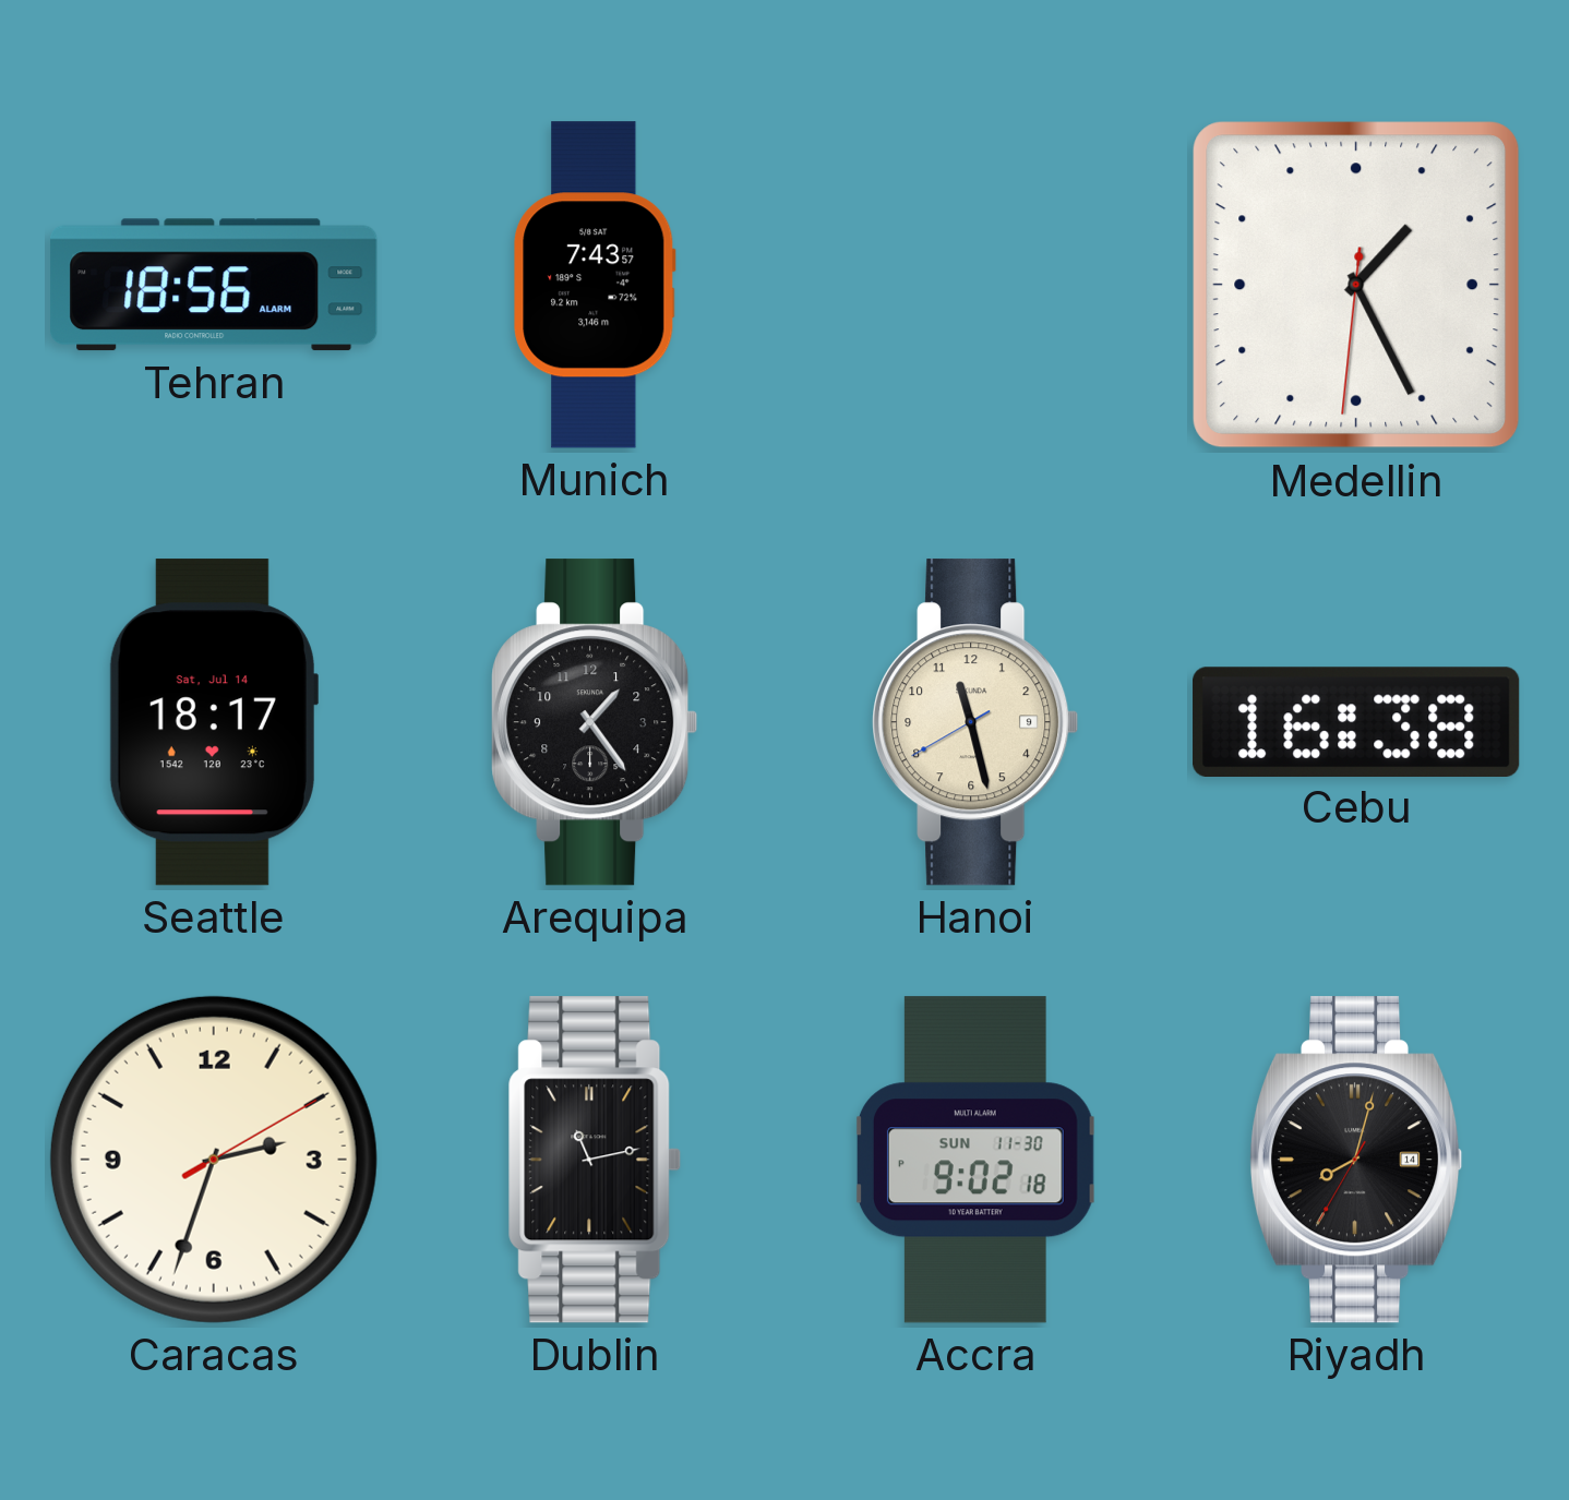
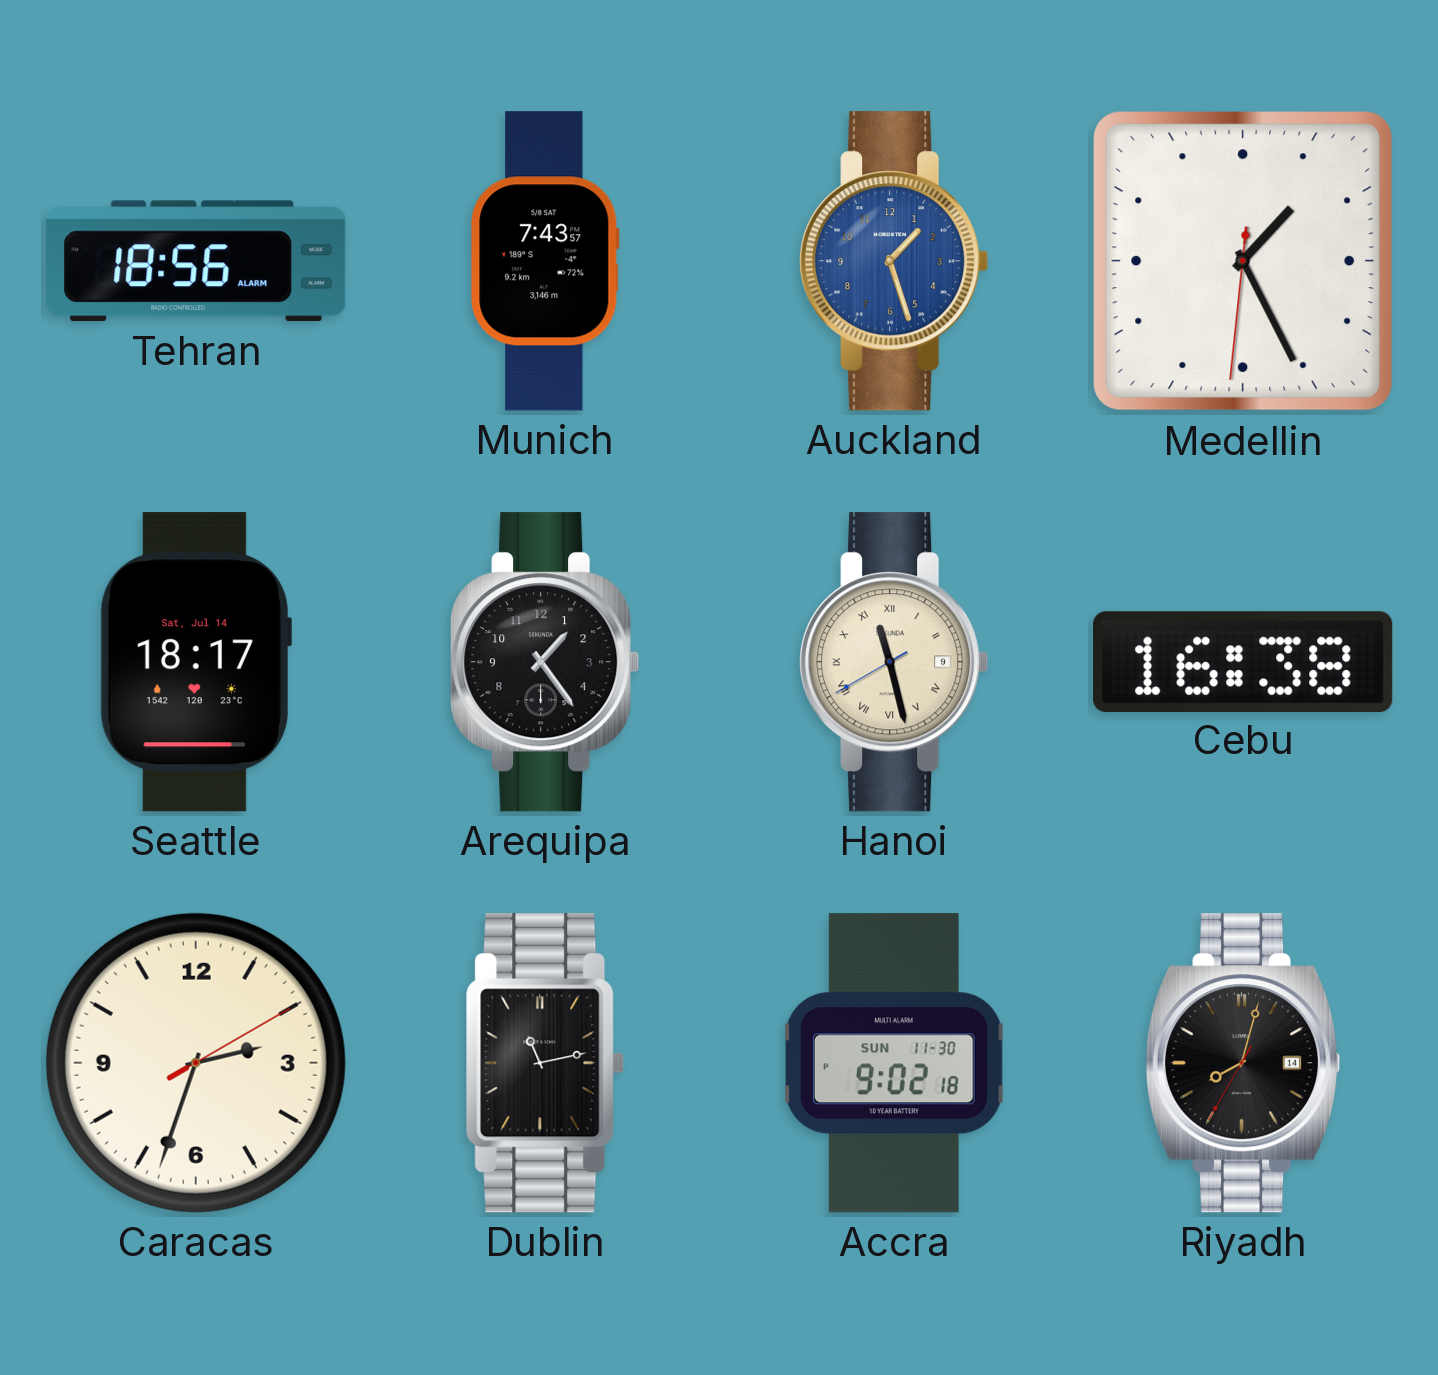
Auckland: none -> 1:27 (894, 261)
Hanoi numerals: Arabic -> Roman (894, 662)
